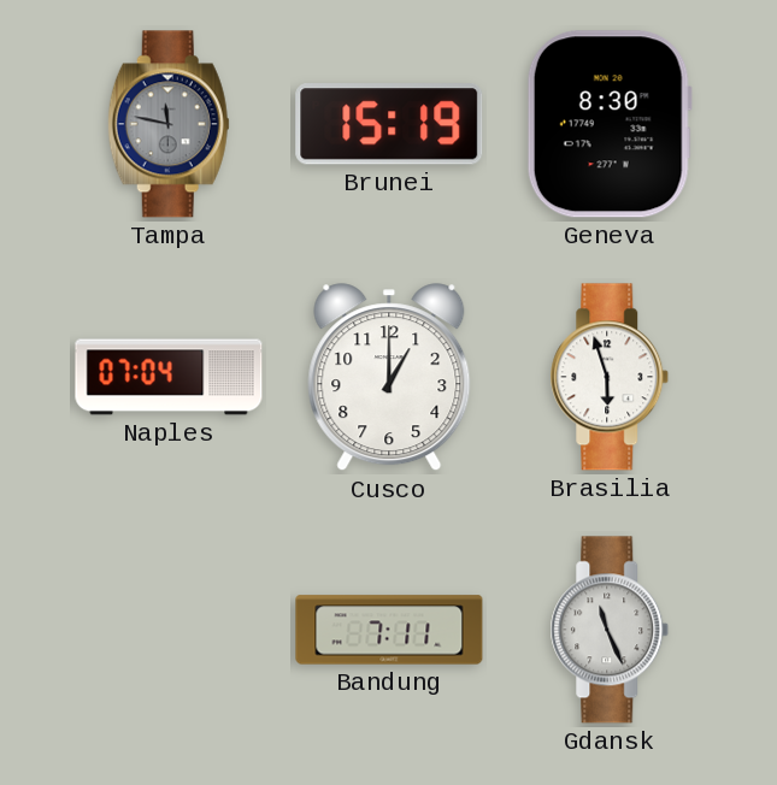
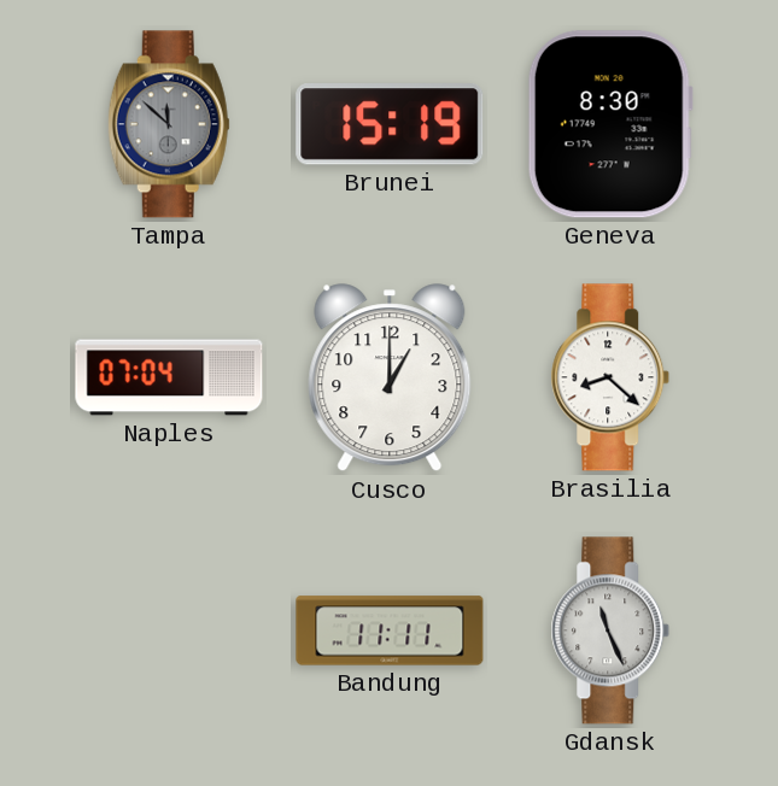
Tampa: 11:47 -> 11:52 (169, 124)
Brasilia: 5:57 -> 8:22 (610, 377)
Bandung: 7:11 -> 11:11 (390, 630)
